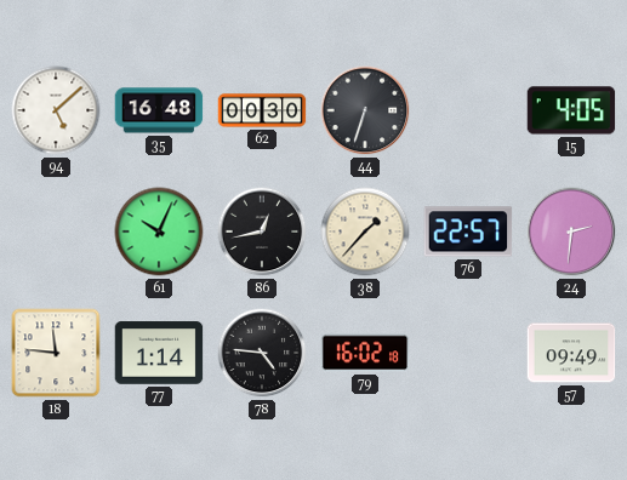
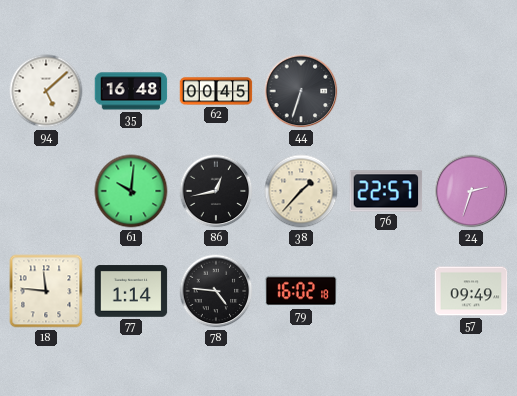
62: 00:30 -> 00:45 (216, 91)
15: 4:05 -> none (571, 110)
61: 10:04 -> 10:01 (131, 191)
24: 2:31 -> 2:33 (471, 191)
